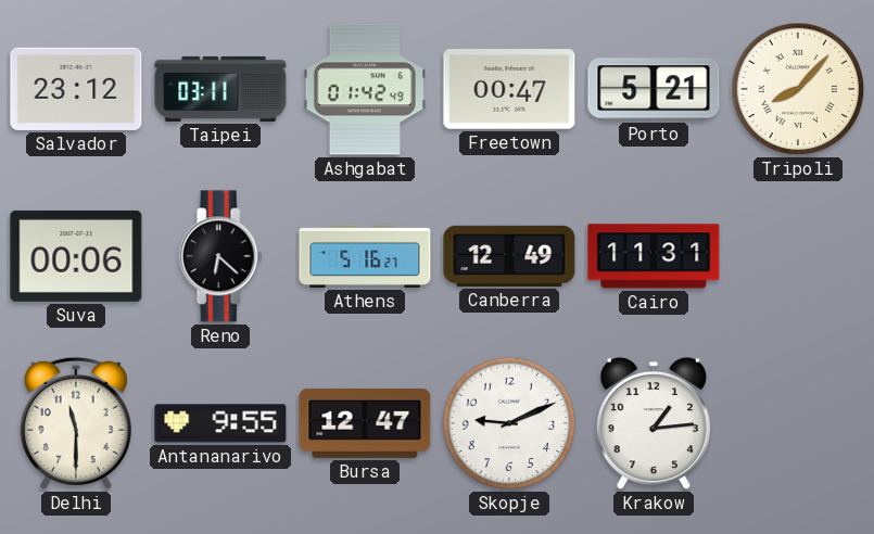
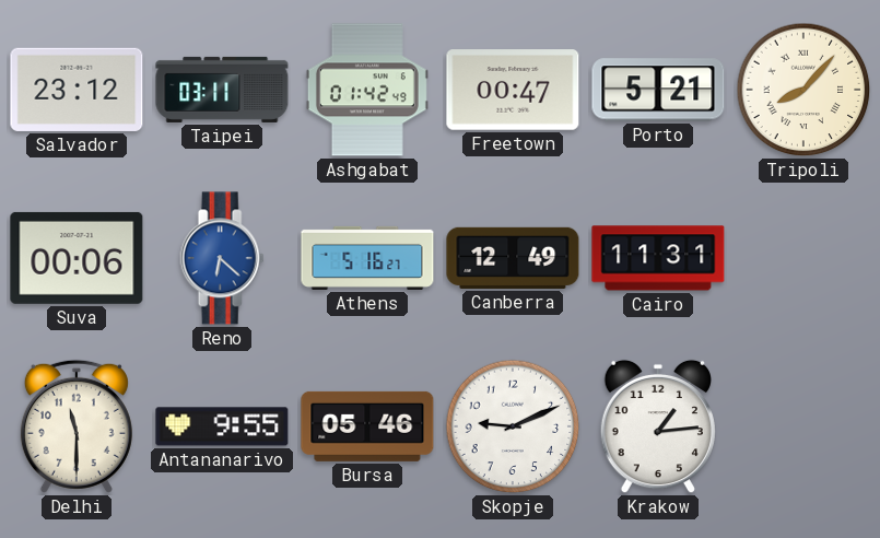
Reno dial: black -> blue (222, 258)
Bursa: 12:47 -> 05:46 (367, 426)
